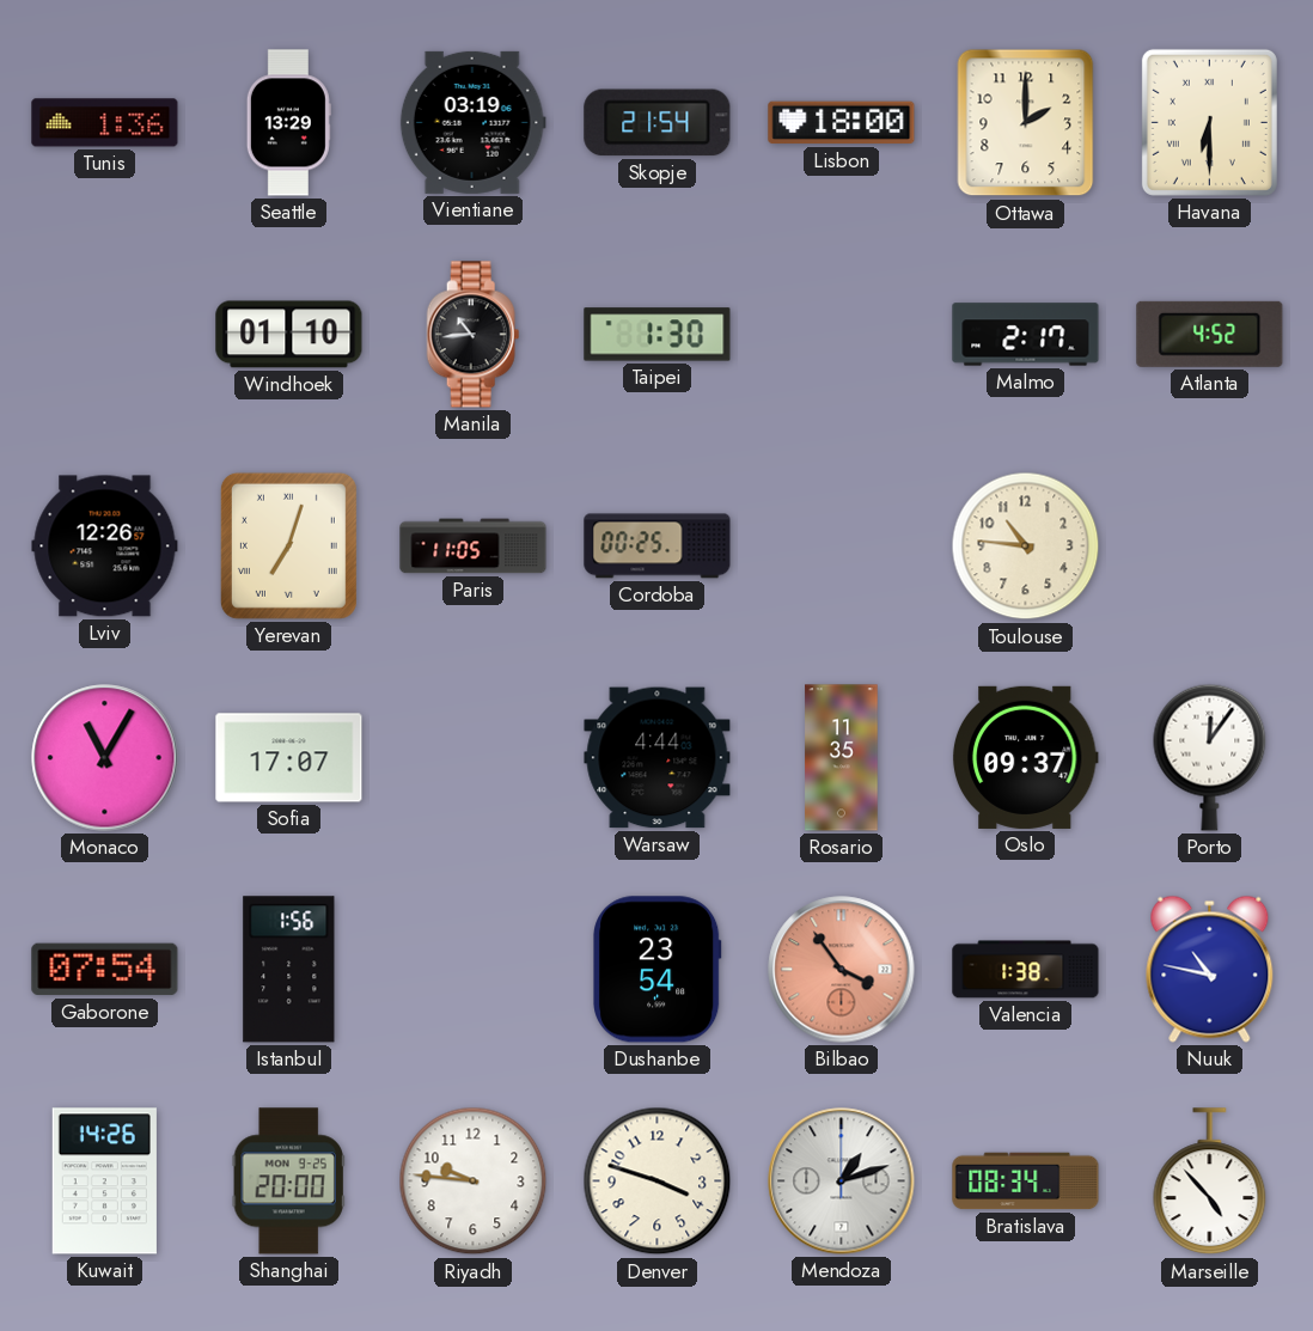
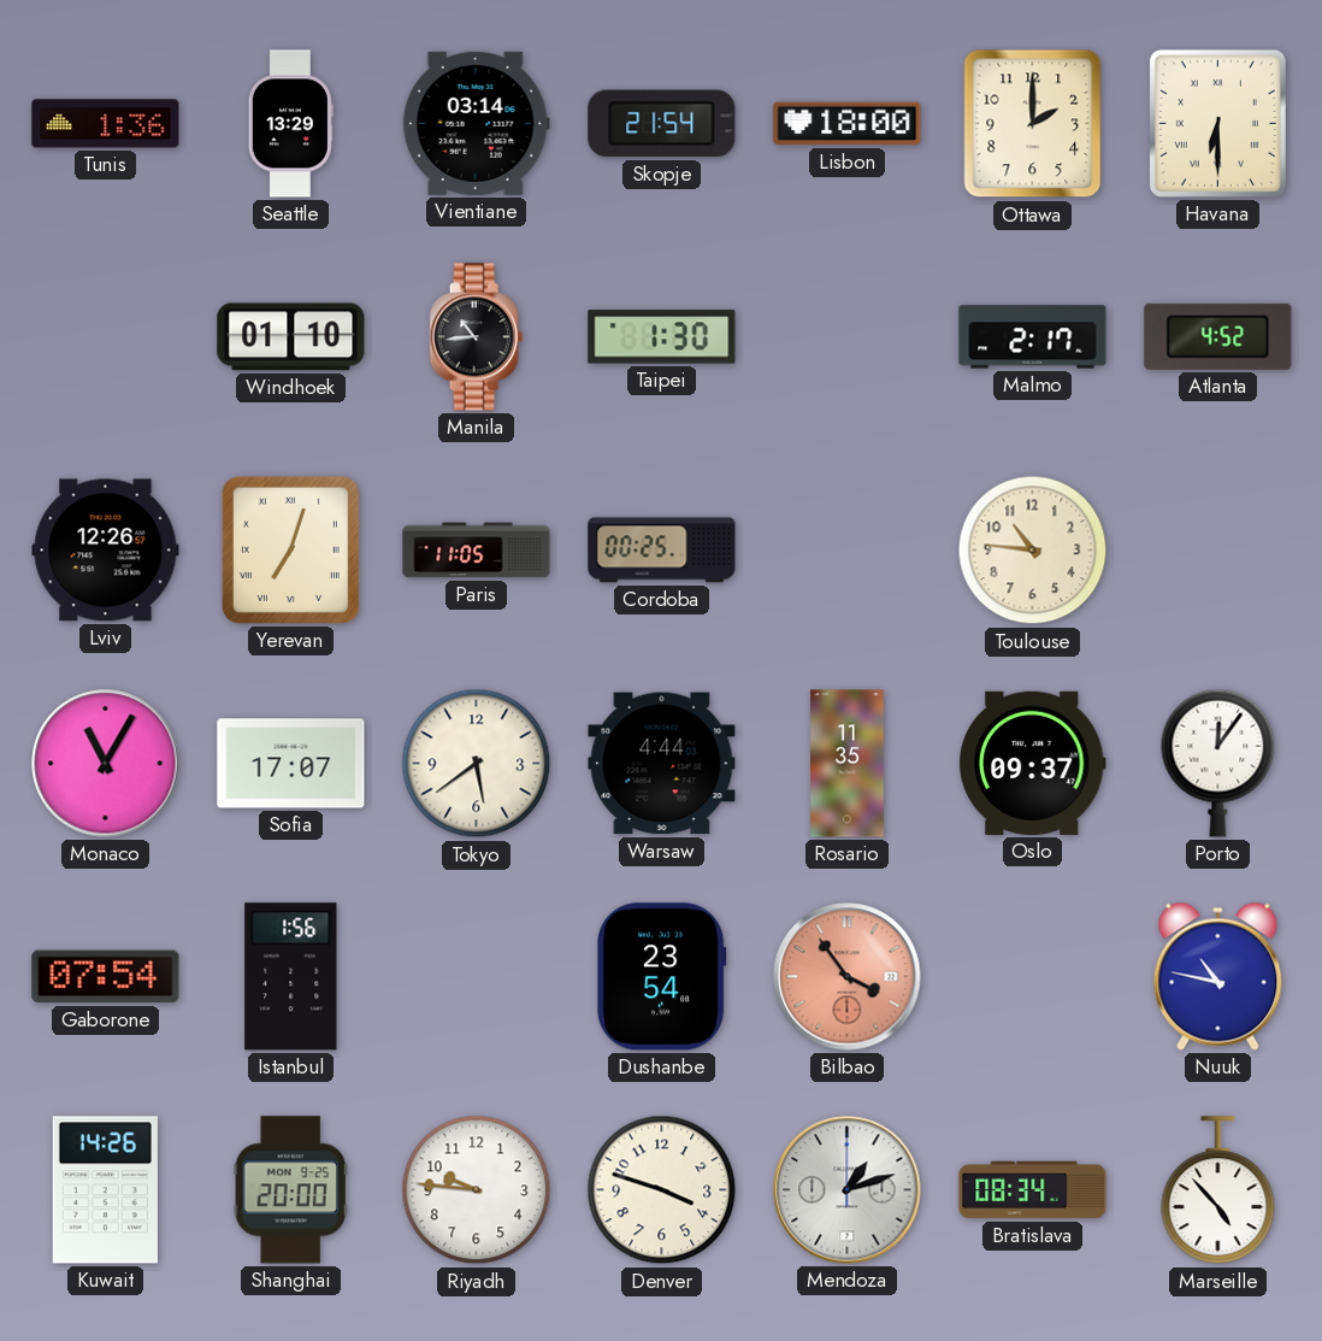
Vientiane: 03:19 -> 03:14 (476, 123)
Tokyo: none -> 5:39 (477, 764)
Valencia: 1:38 -> none (1026, 970)
